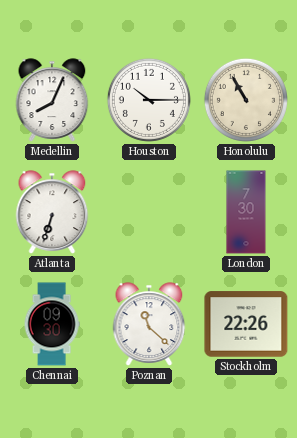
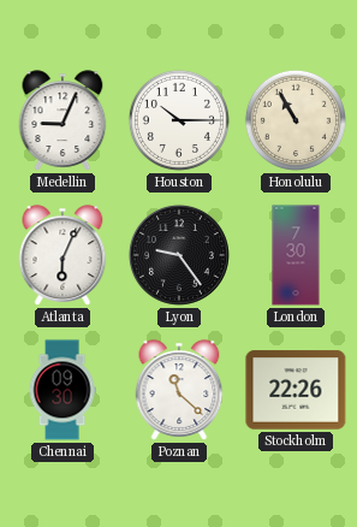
Medellin: 8:04 -> 9:04 (63, 120)
Atlanta: 6:33 -> 6:04 (63, 255)
Lyon: none -> 9:24 (179, 255)
